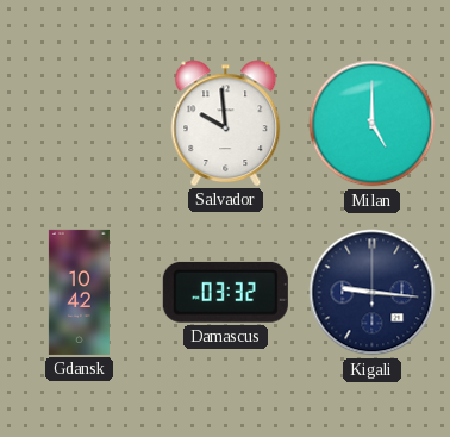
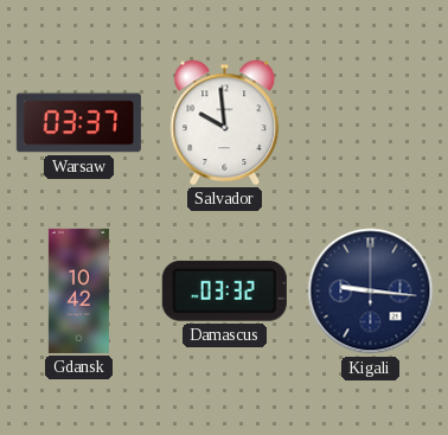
Warsaw: none -> 03:37 (78, 123)
Milan: 5:00 -> none (373, 124)
